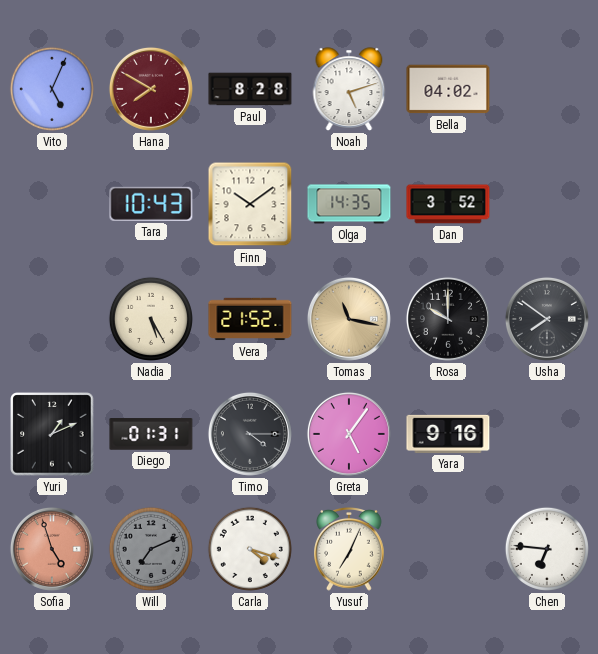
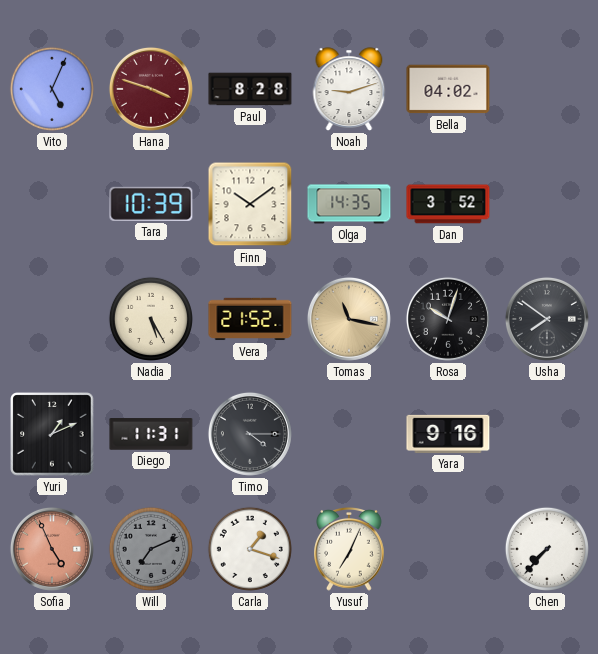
Hana: 7:50 -> 3:48 (151, 89)
Noah: 5:12 -> 9:12 (349, 89)
Tara: 10:43 -> 10:39 (151, 204)
Rosa: 10:00 -> 10:03 (448, 319)
Diego: 01:31 -> 11:31 (151, 434)
Greta: 5:06 -> none (349, 434)
Sofia: 4:57 -> 4:56 (52, 549)
Carla: 4:18 -> 1:18 (250, 549)
Chen: 6:46 -> 7:37 (547, 549)
